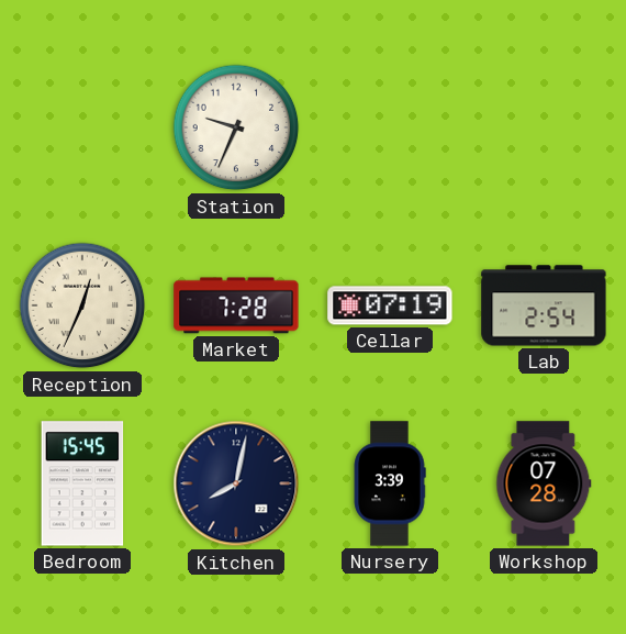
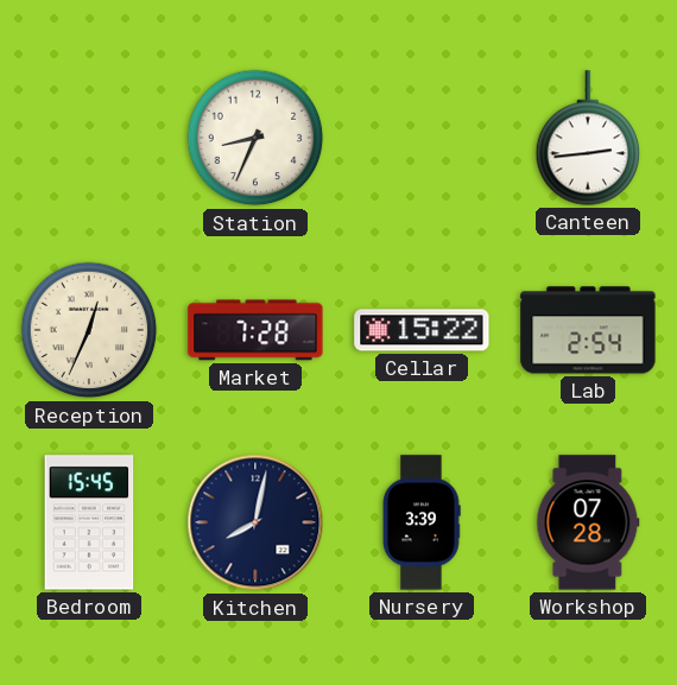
Station: 9:34 -> 8:34 (255, 138)
Canteen: none -> 2:44 (588, 138)
Cellar: 07:19 -> 15:22 (422, 330)
